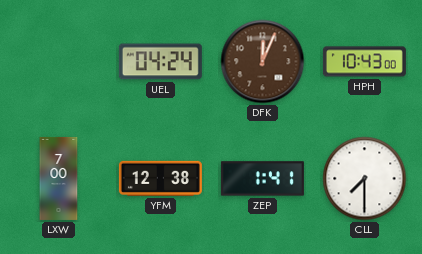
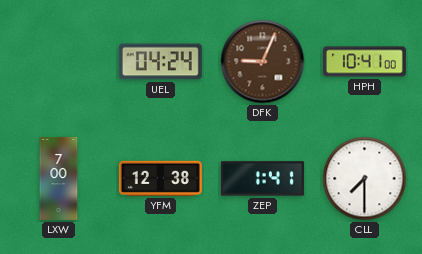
DFK: 12:04 -> 9:04 (263, 62)
HPH: 10:43 -> 10:41 (364, 62)
